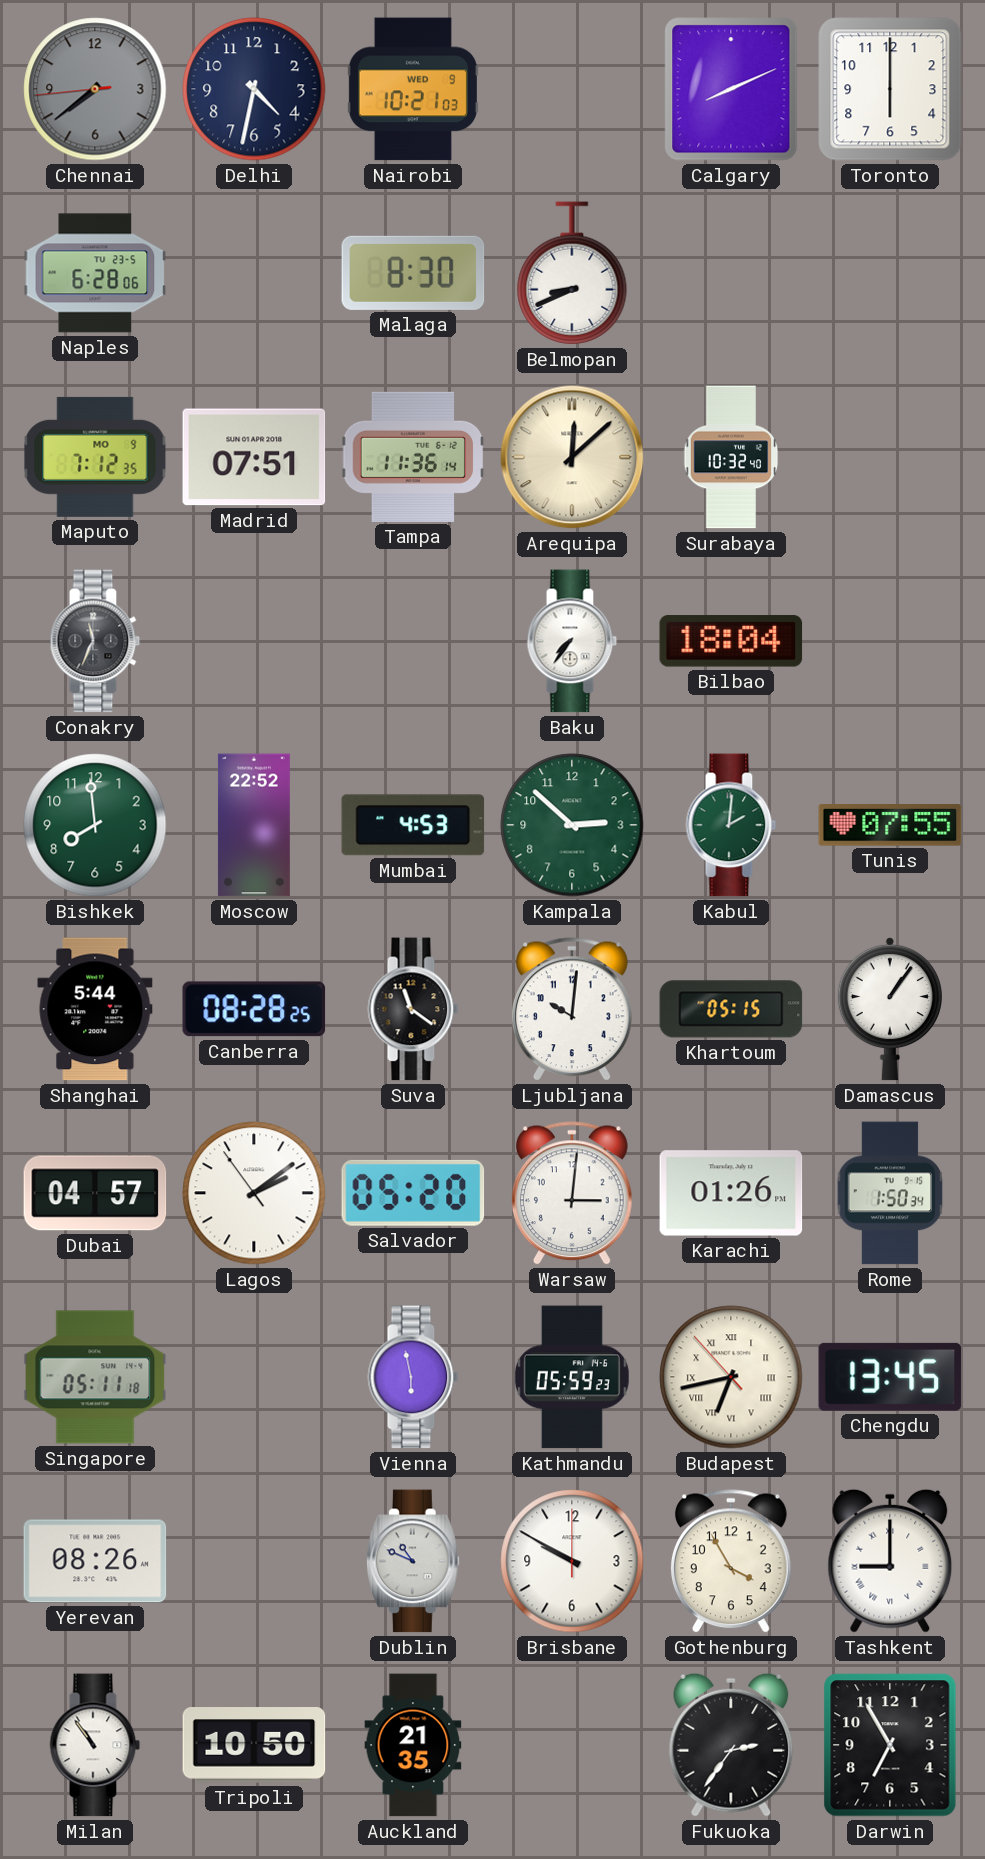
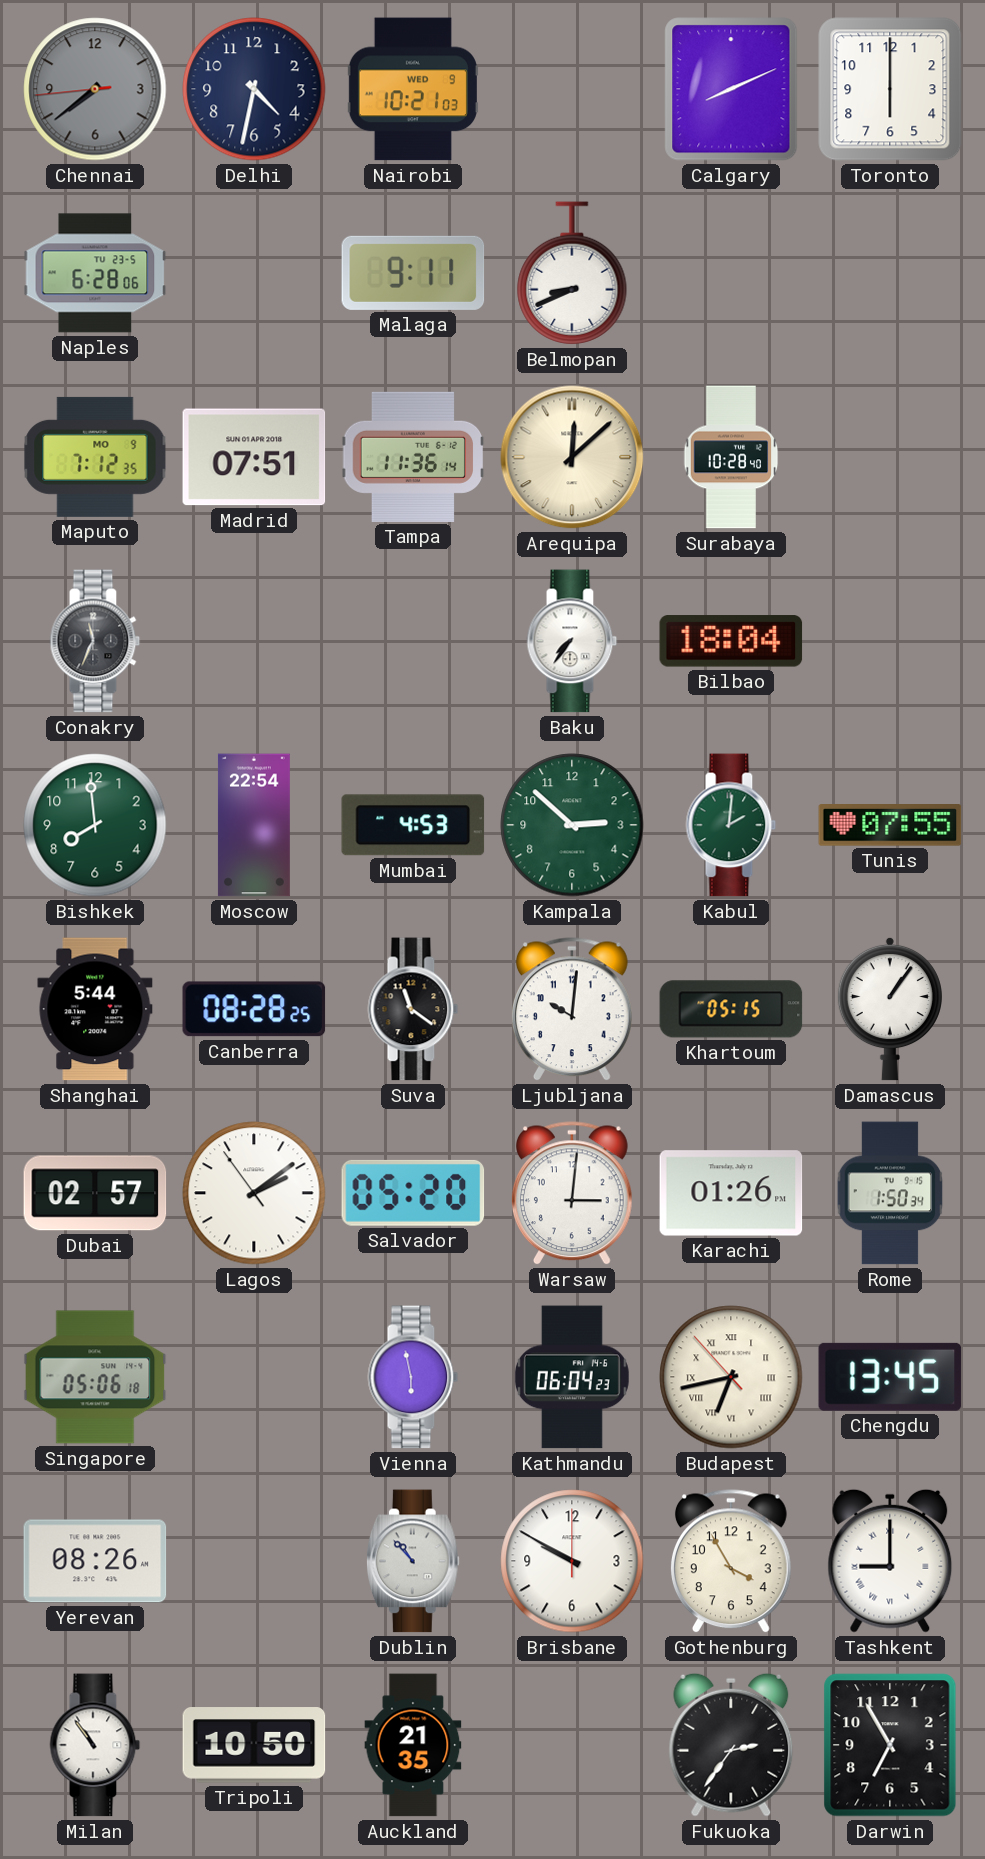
Malaga: 8:30 -> 9:11 (413, 273)
Surabaya: 10:32 -> 10:28 (731, 457)
Moscow: 22:52 -> 22:54 (254, 825)
Dubai: 04:57 -> 02:57 (95, 1193)
Singapore: 05:11 -> 05:06 (95, 1377)
Kathmandu: 05:59 -> 06:04 (572, 1377)
Dublin: 10:49 -> 10:53 (413, 1561)
